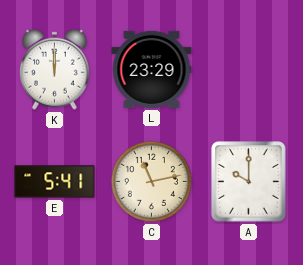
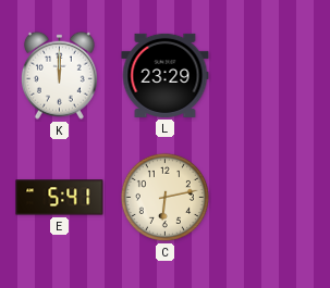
C: 11:13 -> 6:13 (164, 197)
A: 10:00 -> none (249, 182)
